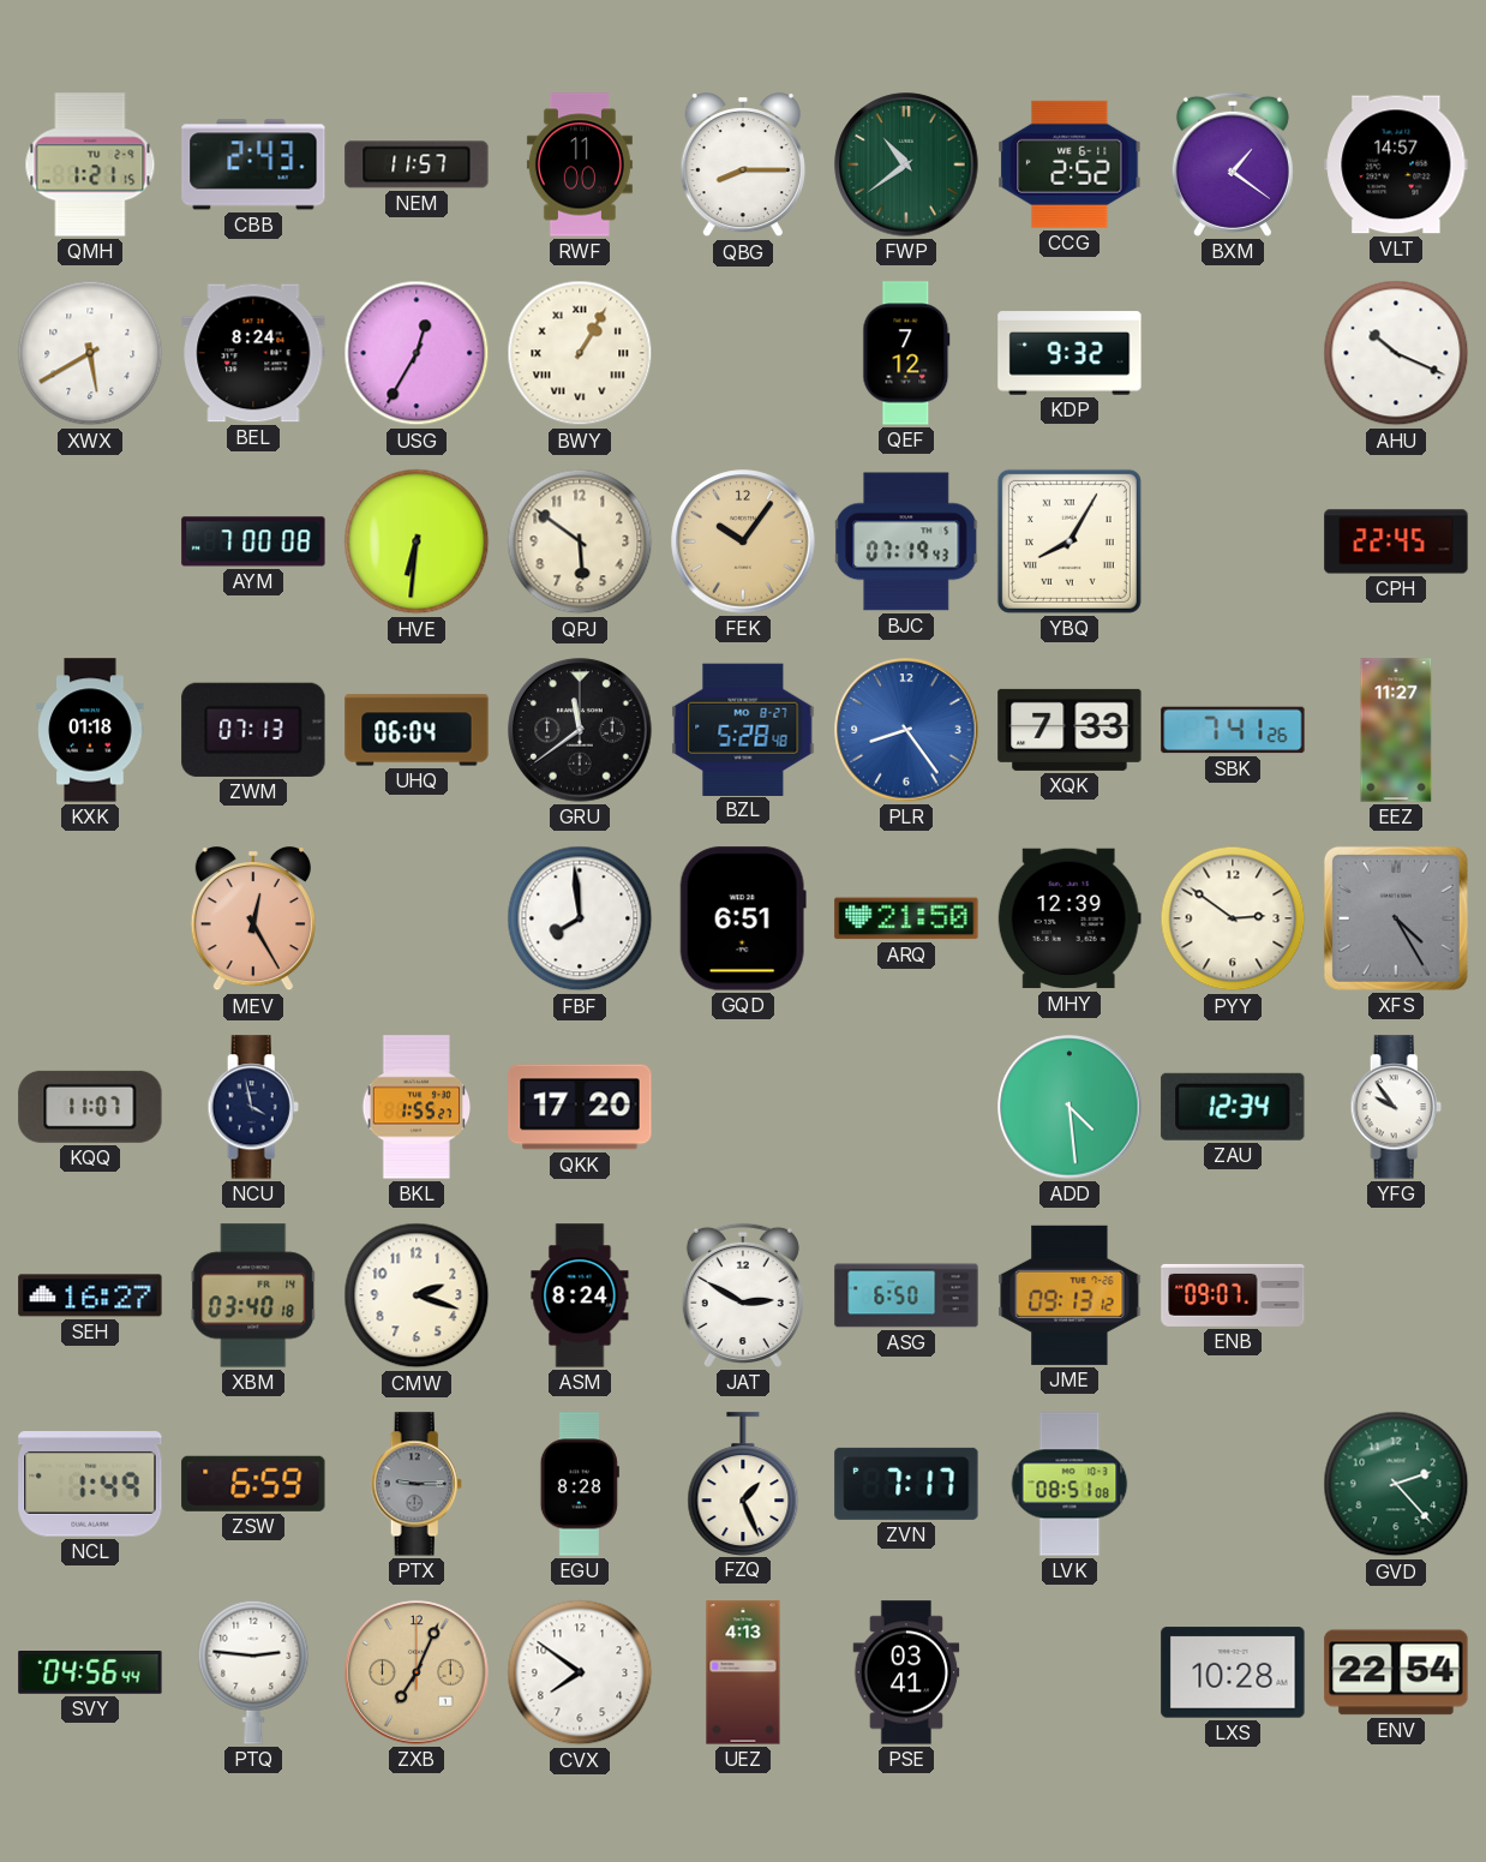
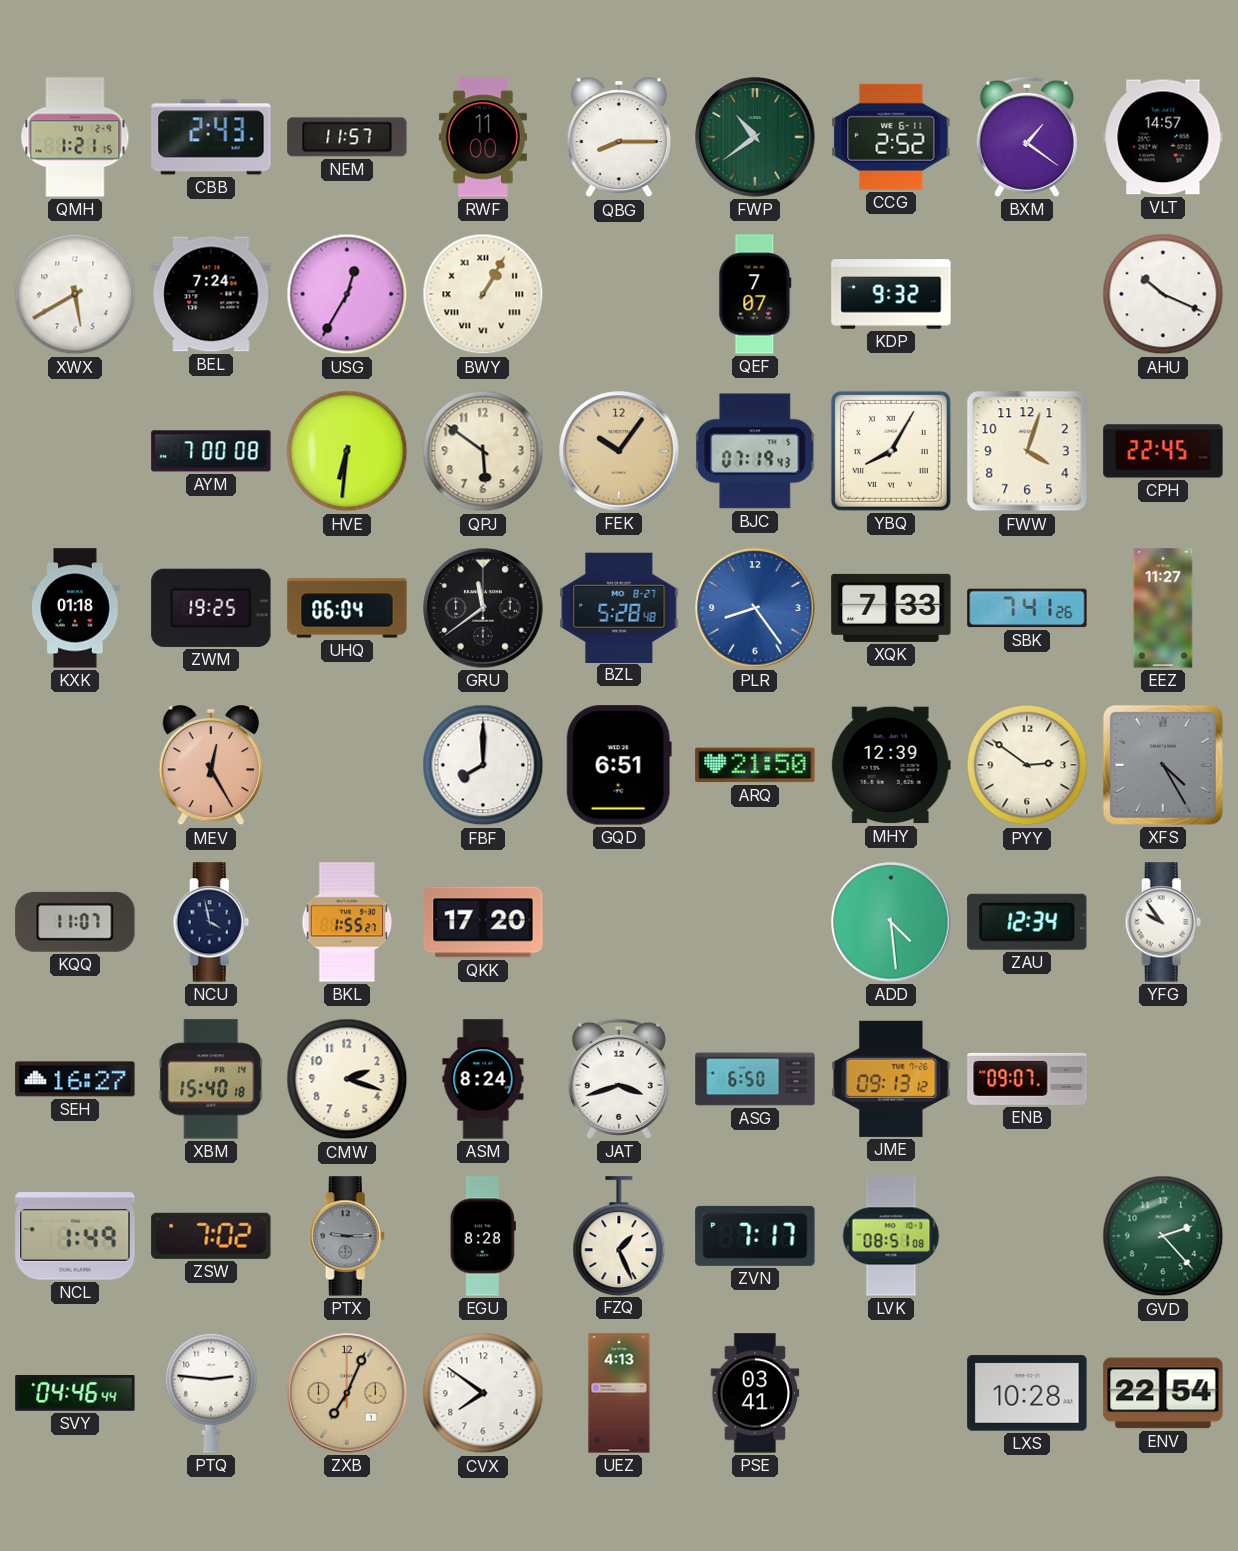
BEL: 8:24 -> 7:24 (211, 294)
QEF: 7:12 -> 7:07 (755, 294)
FWW: none -> 4:03 (1027, 451)
ZWM: 07:13 -> 19:25 (211, 608)
FBF: 7:59 -> 8:00 (483, 765)
XBM: 03:40 -> 15:40 (211, 1079)
JAT: 2:50 -> 3:42 (619, 1079)
ZSW: 6:59 -> 7:02 (211, 1236)
SVY: 04:56 -> 04:46 (75, 1394)
